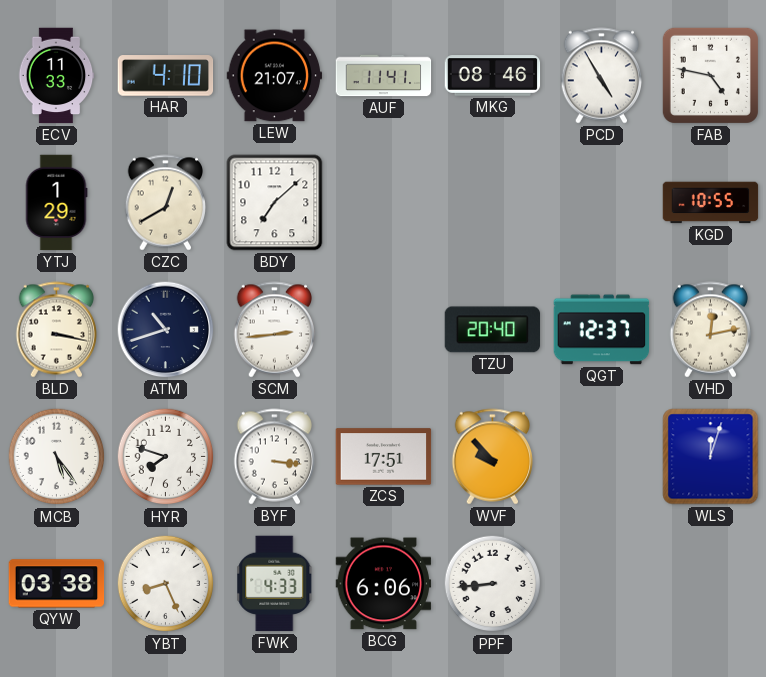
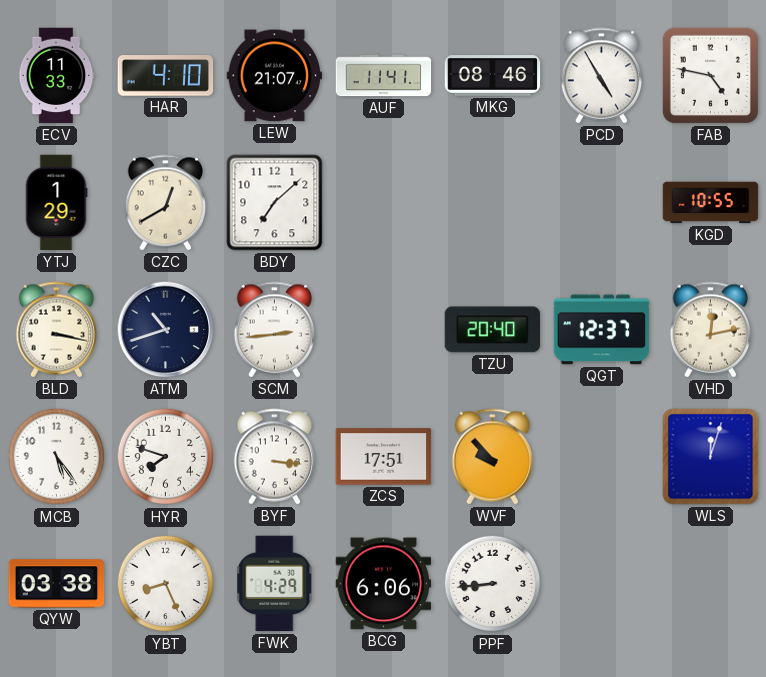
FWK: 4:33 -> 4:29 (275, 584)
